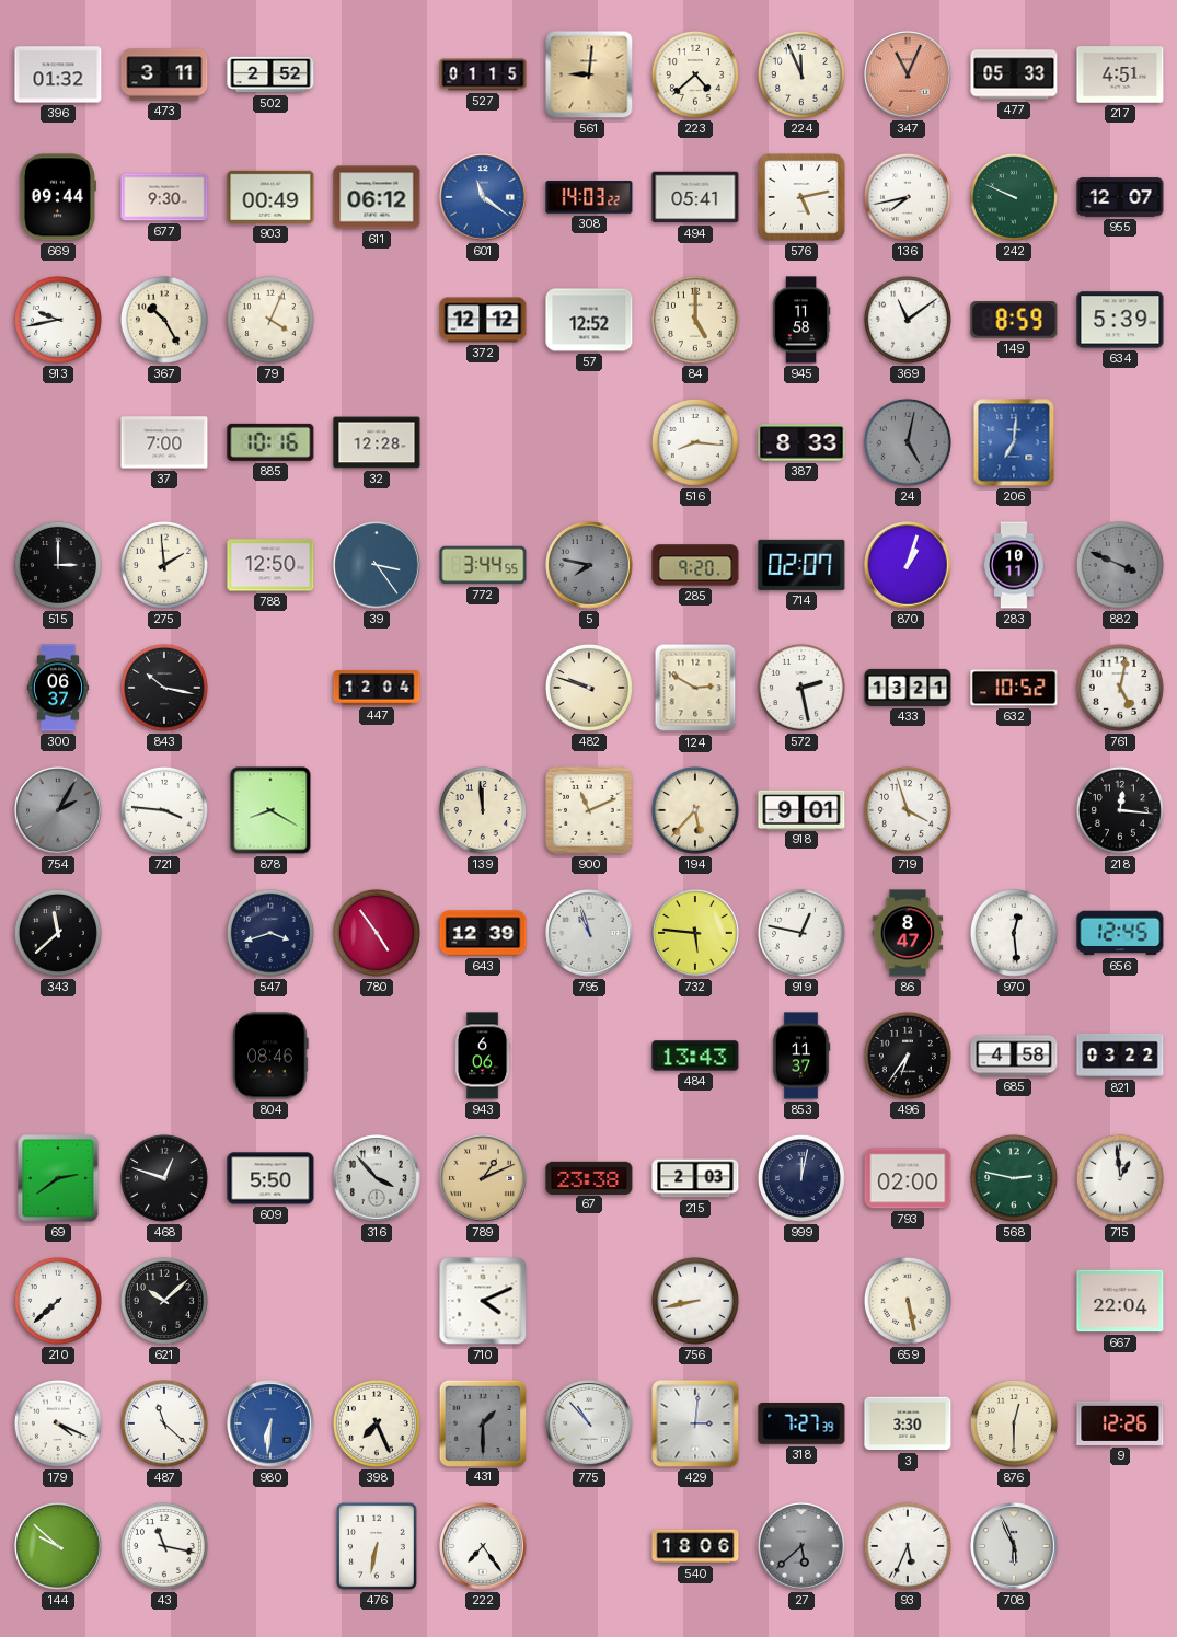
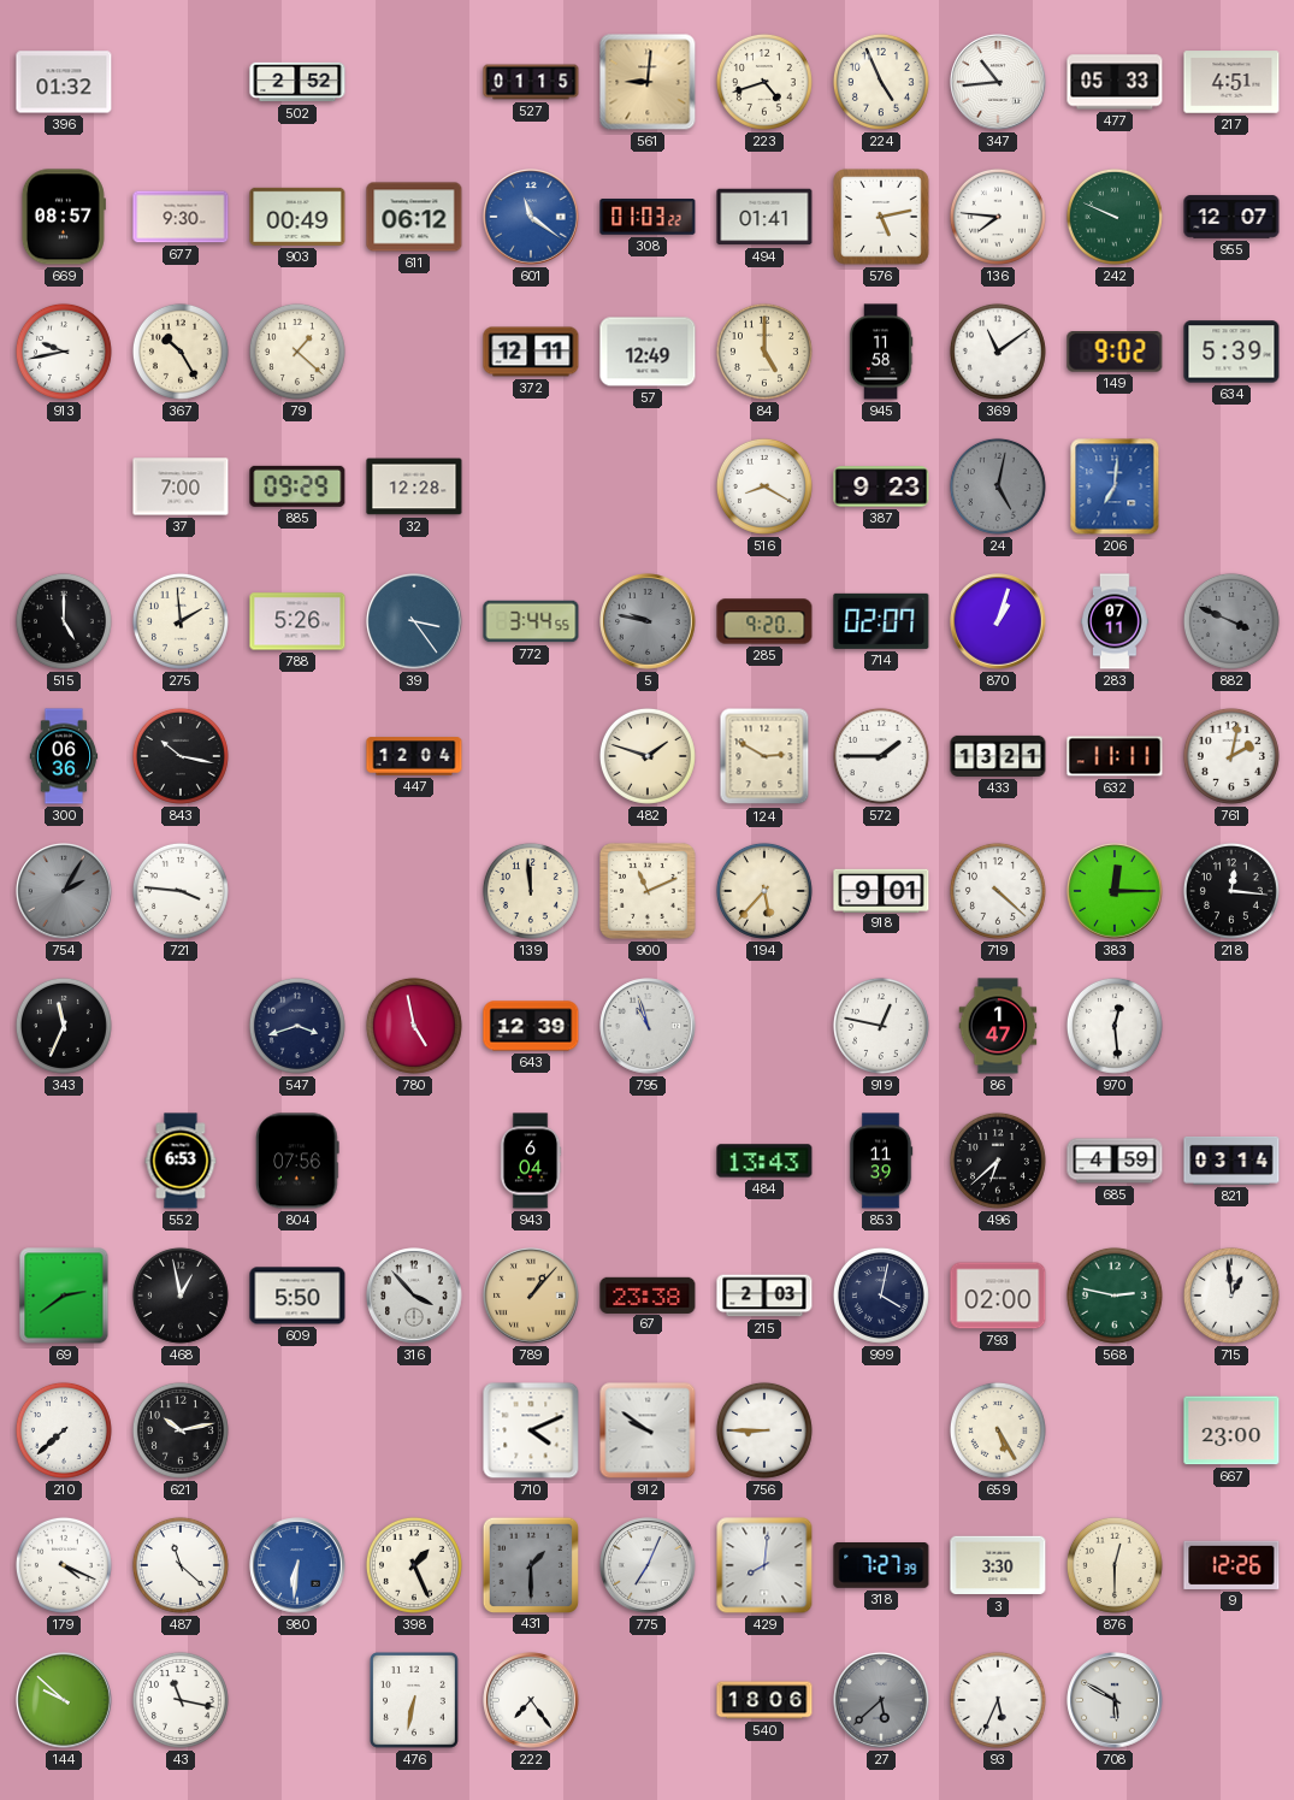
473: 3:11 -> none (164, 74)
223: 4:38 -> 4:42 (764, 82)
224: 11:56 -> 4:56 (881, 82)
347: 11:04 -> 10:44 (998, 82)
347 dial: salmon -> white (998, 82)
669: 09:44 -> 08:57 (64, 217)
308: 14:03 -> 01:03 (648, 217)
494: 05:41 -> 01:41 (764, 217)
136: 7:43 -> 7:46 (998, 217)
79: 4:04 -> 1:22 (297, 352)
372: 12:12 -> 12:11 (531, 352)
57: 12:52 -> 12:49 (648, 352)
149: 8:59 -> 9:02 (1115, 352)
885: 10:16 -> 09:29 (297, 486)
516: 8:16 -> 8:20 (764, 486)
387: 8:33 -> 9:23 (881, 486)
515: 3:00 -> 5:00 (64, 621)
788: 12:50 -> 5:26 (297, 621)
5: 7:47 -> 9:47 (648, 621)
283: 10:11 -> 07:11 (1115, 621)
300: 06:37 -> 06:36 (64, 756)
482: 9:48 -> 1:48 (648, 756)
572: 2:28 -> 1:45 (881, 756)
632: 10:52 -> 11:11 (1115, 756)
761: 5:02 -> 2:02 (1231, 756)
878: 8:20 -> none (270, 810)
719: 3:57 -> 4:22 (998, 891)
383: none -> 12:15 (1115, 891)
343: 11:38 -> 11:34 (64, 1026)
780: 4:54 -> 4:58 (414, 1026)
732: 5:46 -> none (695, 933)
86: 8:47 -> 1:47 (998, 1026)
656: 12:45 -> none (1120, 933)
552: none -> 6:53 (181, 1161)
804: 08:46 -> 07:56 (297, 1161)
943: 6:06 -> 6:04 (531, 1161)
853: 11:37 -> 11:39 (881, 1161)
496: 6:36 -> 6:38 (998, 1161)
685: 4:58 -> 4:59 (1115, 1161)
821: 03:22 -> 03:14 (1231, 1161)
468: 12:48 -> 12:58 (181, 1296)
789: 1:11 -> 1:07 (531, 1296)
999: 12:02 -> 4:02 (881, 1296)
621: 10:08 -> 10:13 (181, 1430)
912: none -> 9:51 (648, 1430)
756: 8:43 -> 8:45 (764, 1430)
659: 5:28 -> 5:25 (998, 1430)
667: 22:04 -> 23:00 (1231, 1430)
398: 7:26 -> 1:26 (414, 1565)
775: 10:53 -> 7:04 (648, 1565)
429: 3:01 -> 8:01 (764, 1565)
708: 5:56 -> 5:50 (1115, 1700)
